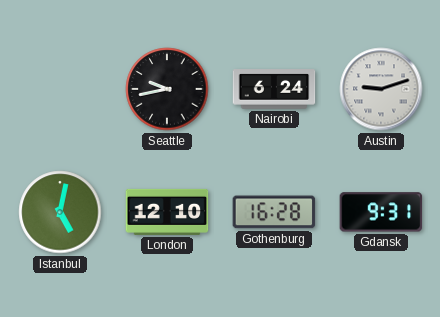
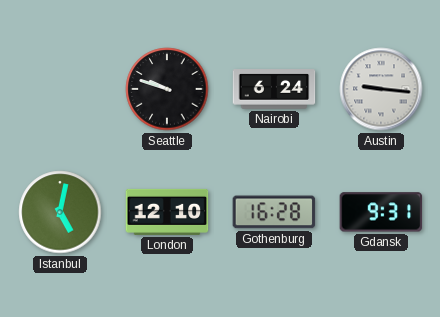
Seattle: 9:43 -> 9:48 (167, 89)
Austin: 9:12 -> 9:16 (381, 89)
